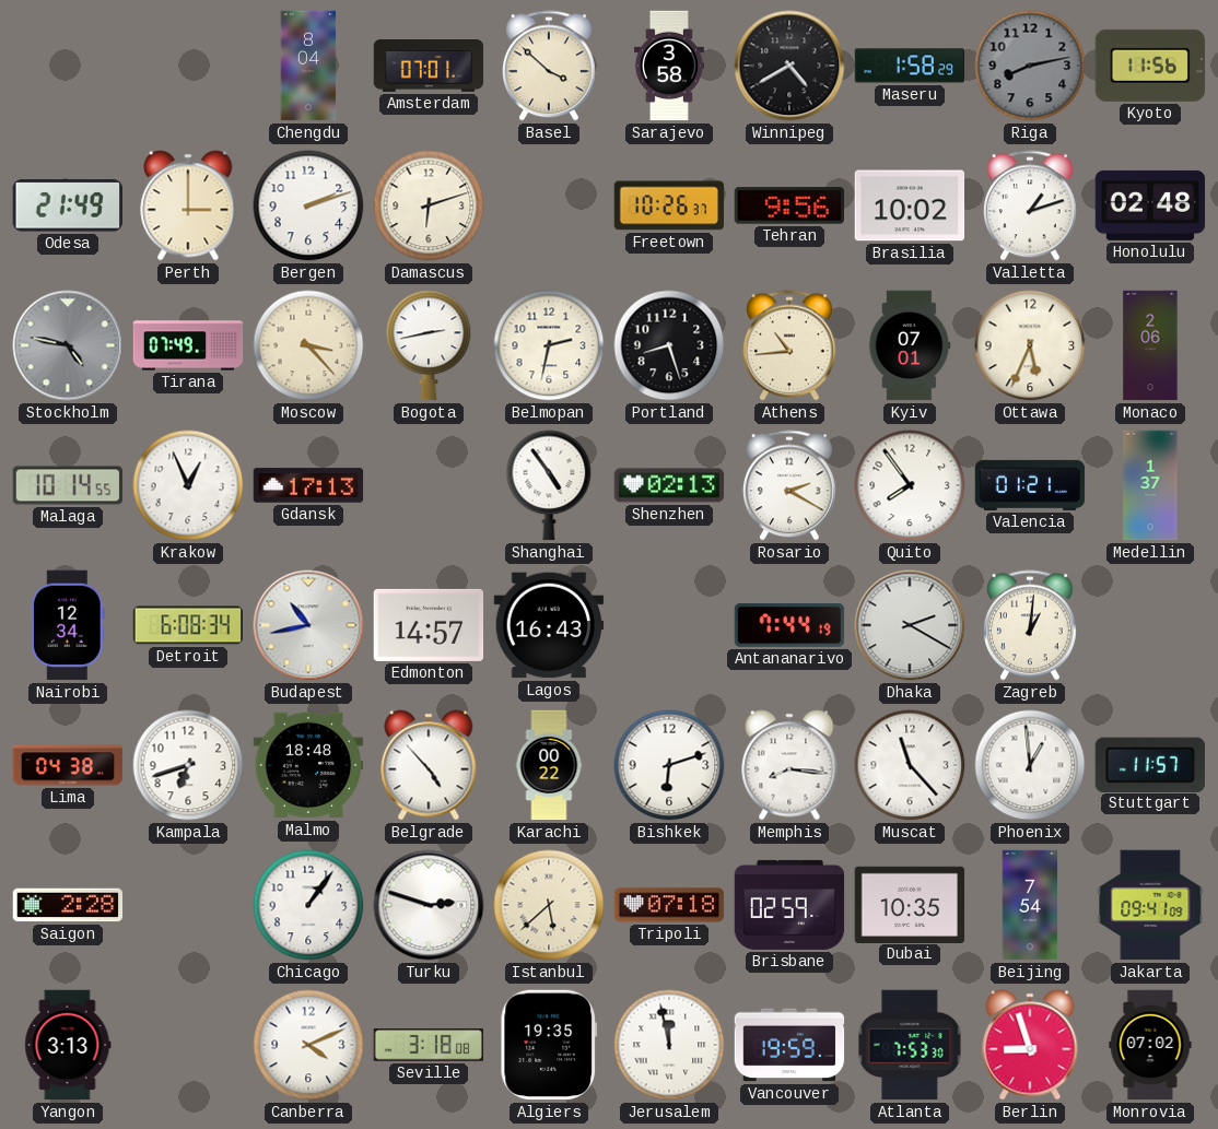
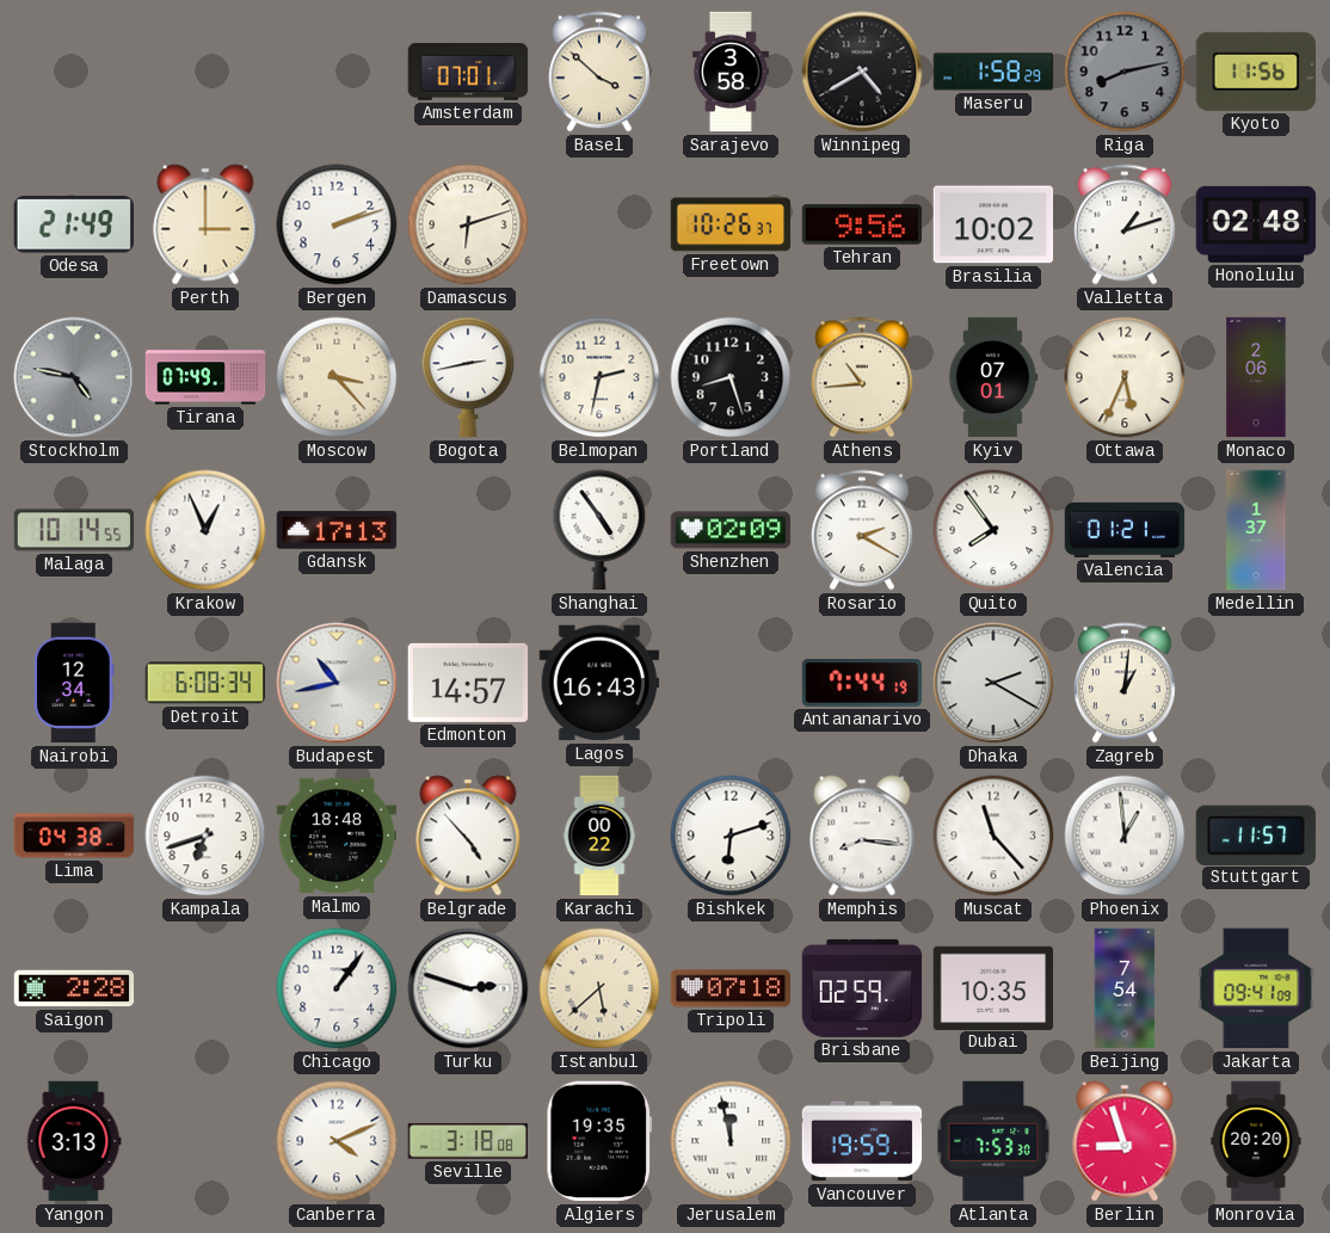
Chengdu: 8:04 -> none (308, 66)
Shenzhen: 02:13 -> 02:09 (731, 530)
Monrovia: 07:02 -> 20:20 (1256, 1141)
